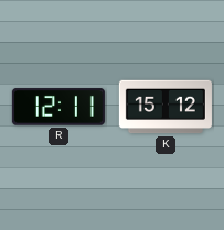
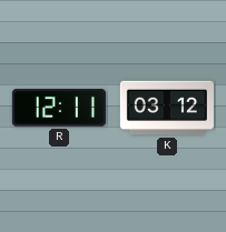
K: 15:12 -> 03:12 (167, 108)
